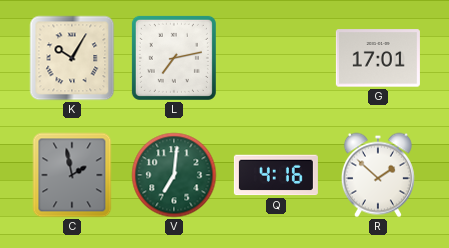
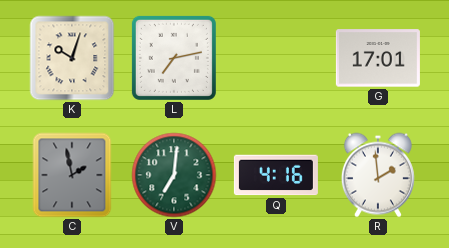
K: 10:05 -> 10:03 (72, 58)
R: 1:52 -> 1:59 (378, 175)
